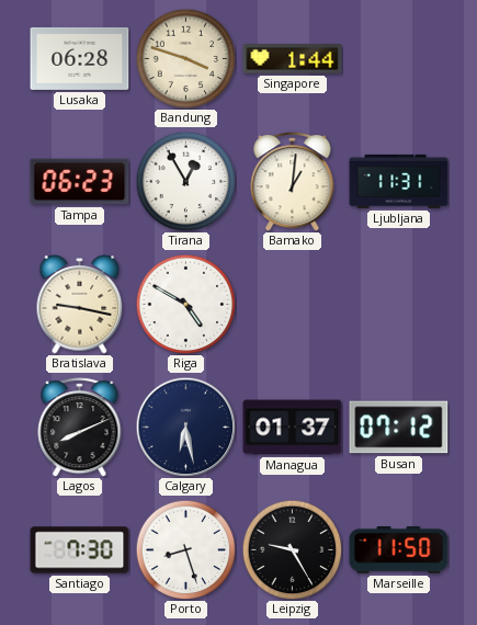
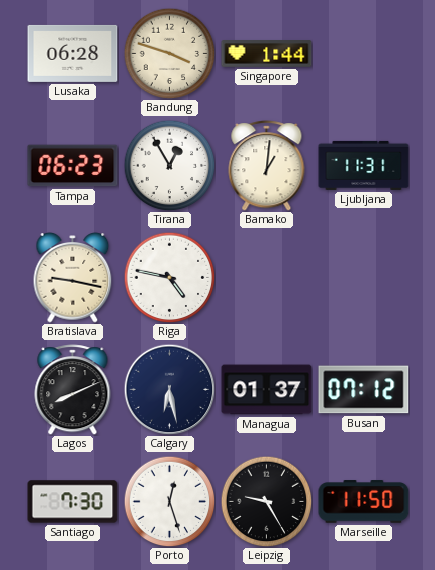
Riga: 4:50 -> 4:47 (169, 277)
Porto: 8:27 -> 12:27 (169, 501)
